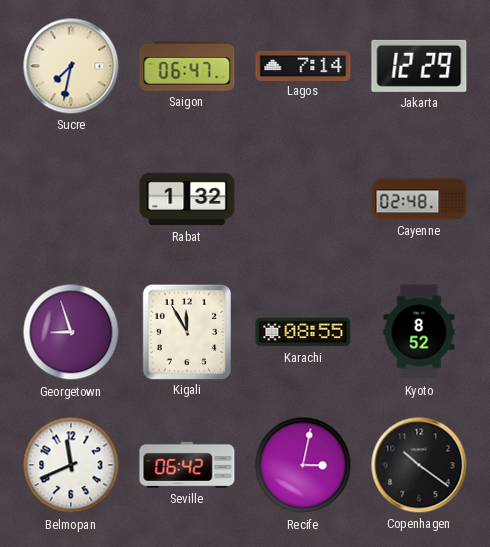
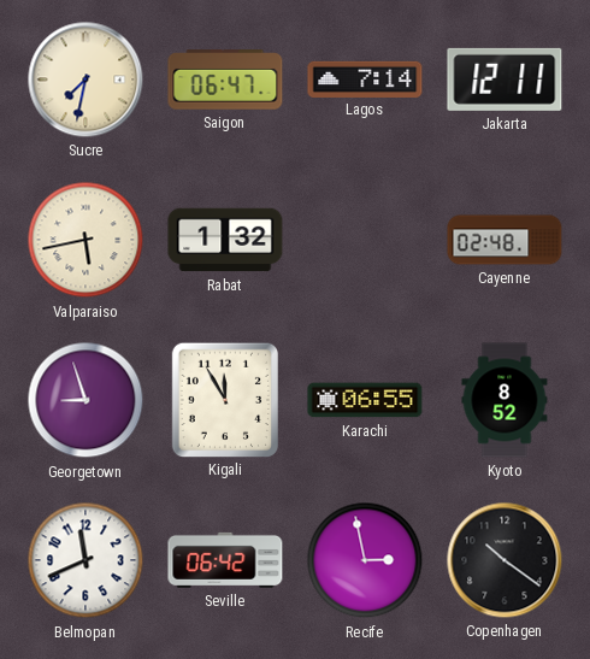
Jakarta: 12:29 -> 12:11 (505, 80)
Valparaiso: none -> 5:43 (85, 240)
Karachi: 08:55 -> 06:55 (365, 400)
Recife: 3:02 -> 2:58 (365, 560)
